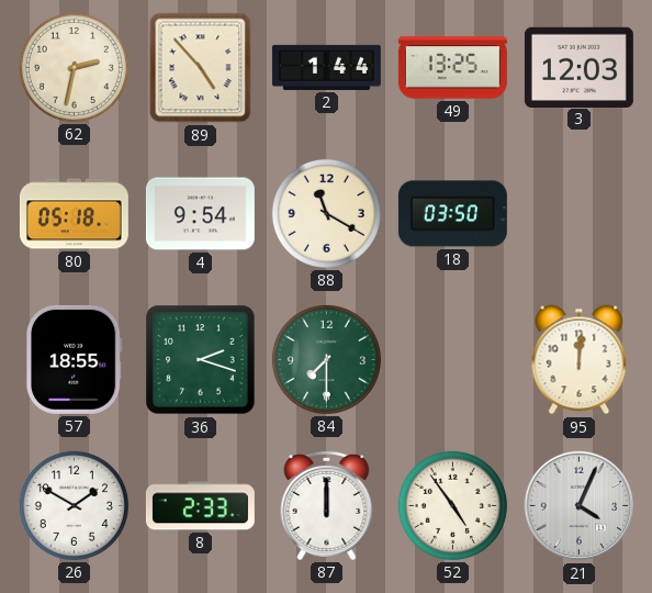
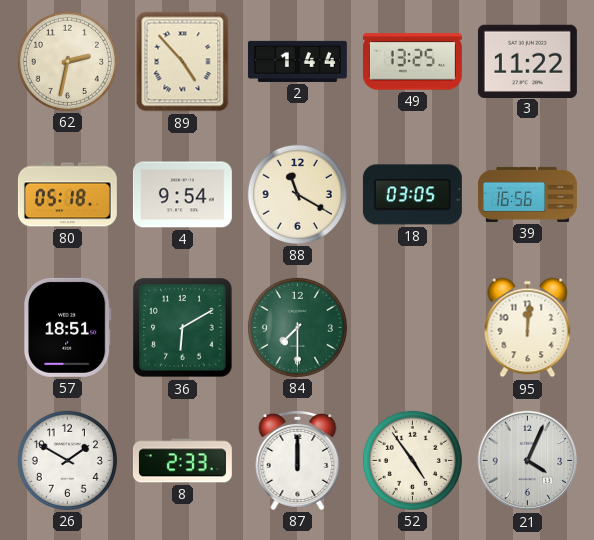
3: 12:03 -> 11:22 (527, 61)
18: 03:50 -> 03:05 (412, 195)
39: none -> 16:56 (527, 194)
57: 18:55 -> 18:51 (68, 327)
36: 2:18 -> 6:10 (183, 328)
